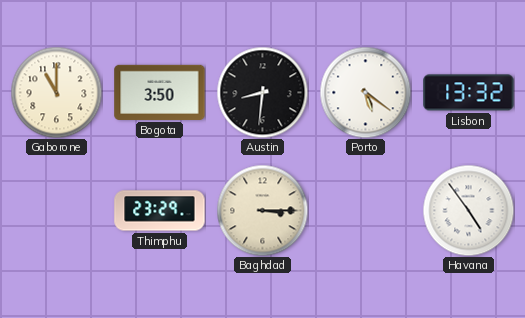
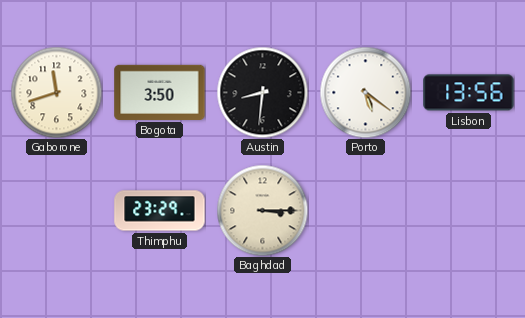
Gaborone: 11:00 -> 11:42 (56, 92)
Lisbon: 13:32 -> 13:56 (469, 93)
Havana: 4:54 -> none (468, 210)
